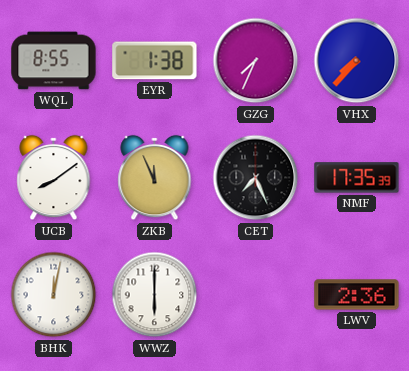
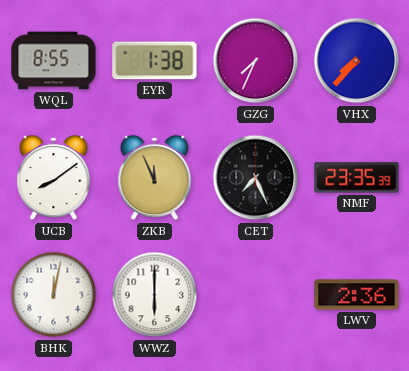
NMF: 17:35 -> 23:35 (357, 178)
